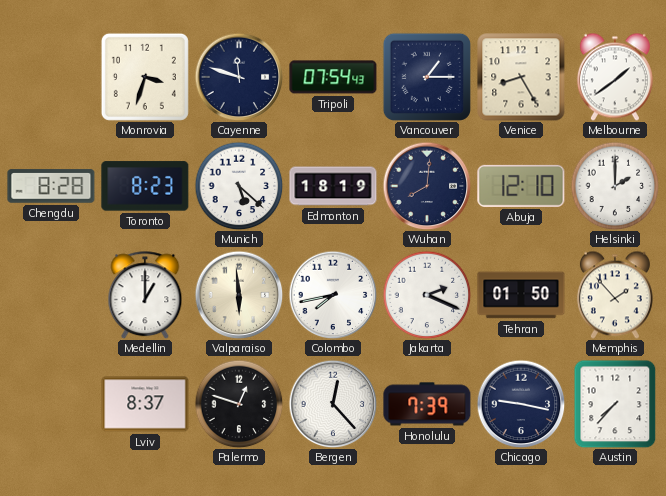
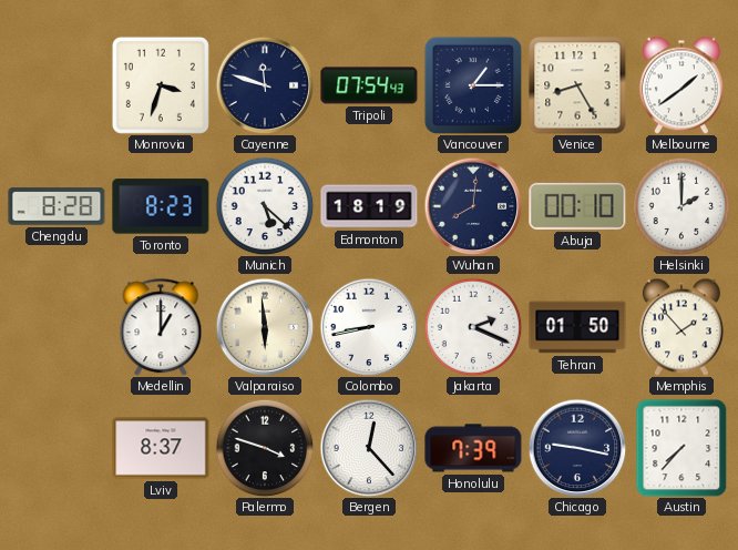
Abuja: 12:10 -> 00:10 (577, 206)
Colombo: 7:43 -> 8:43 (369, 327)
Palermo: 12:48 -> 3:48 (265, 448)
